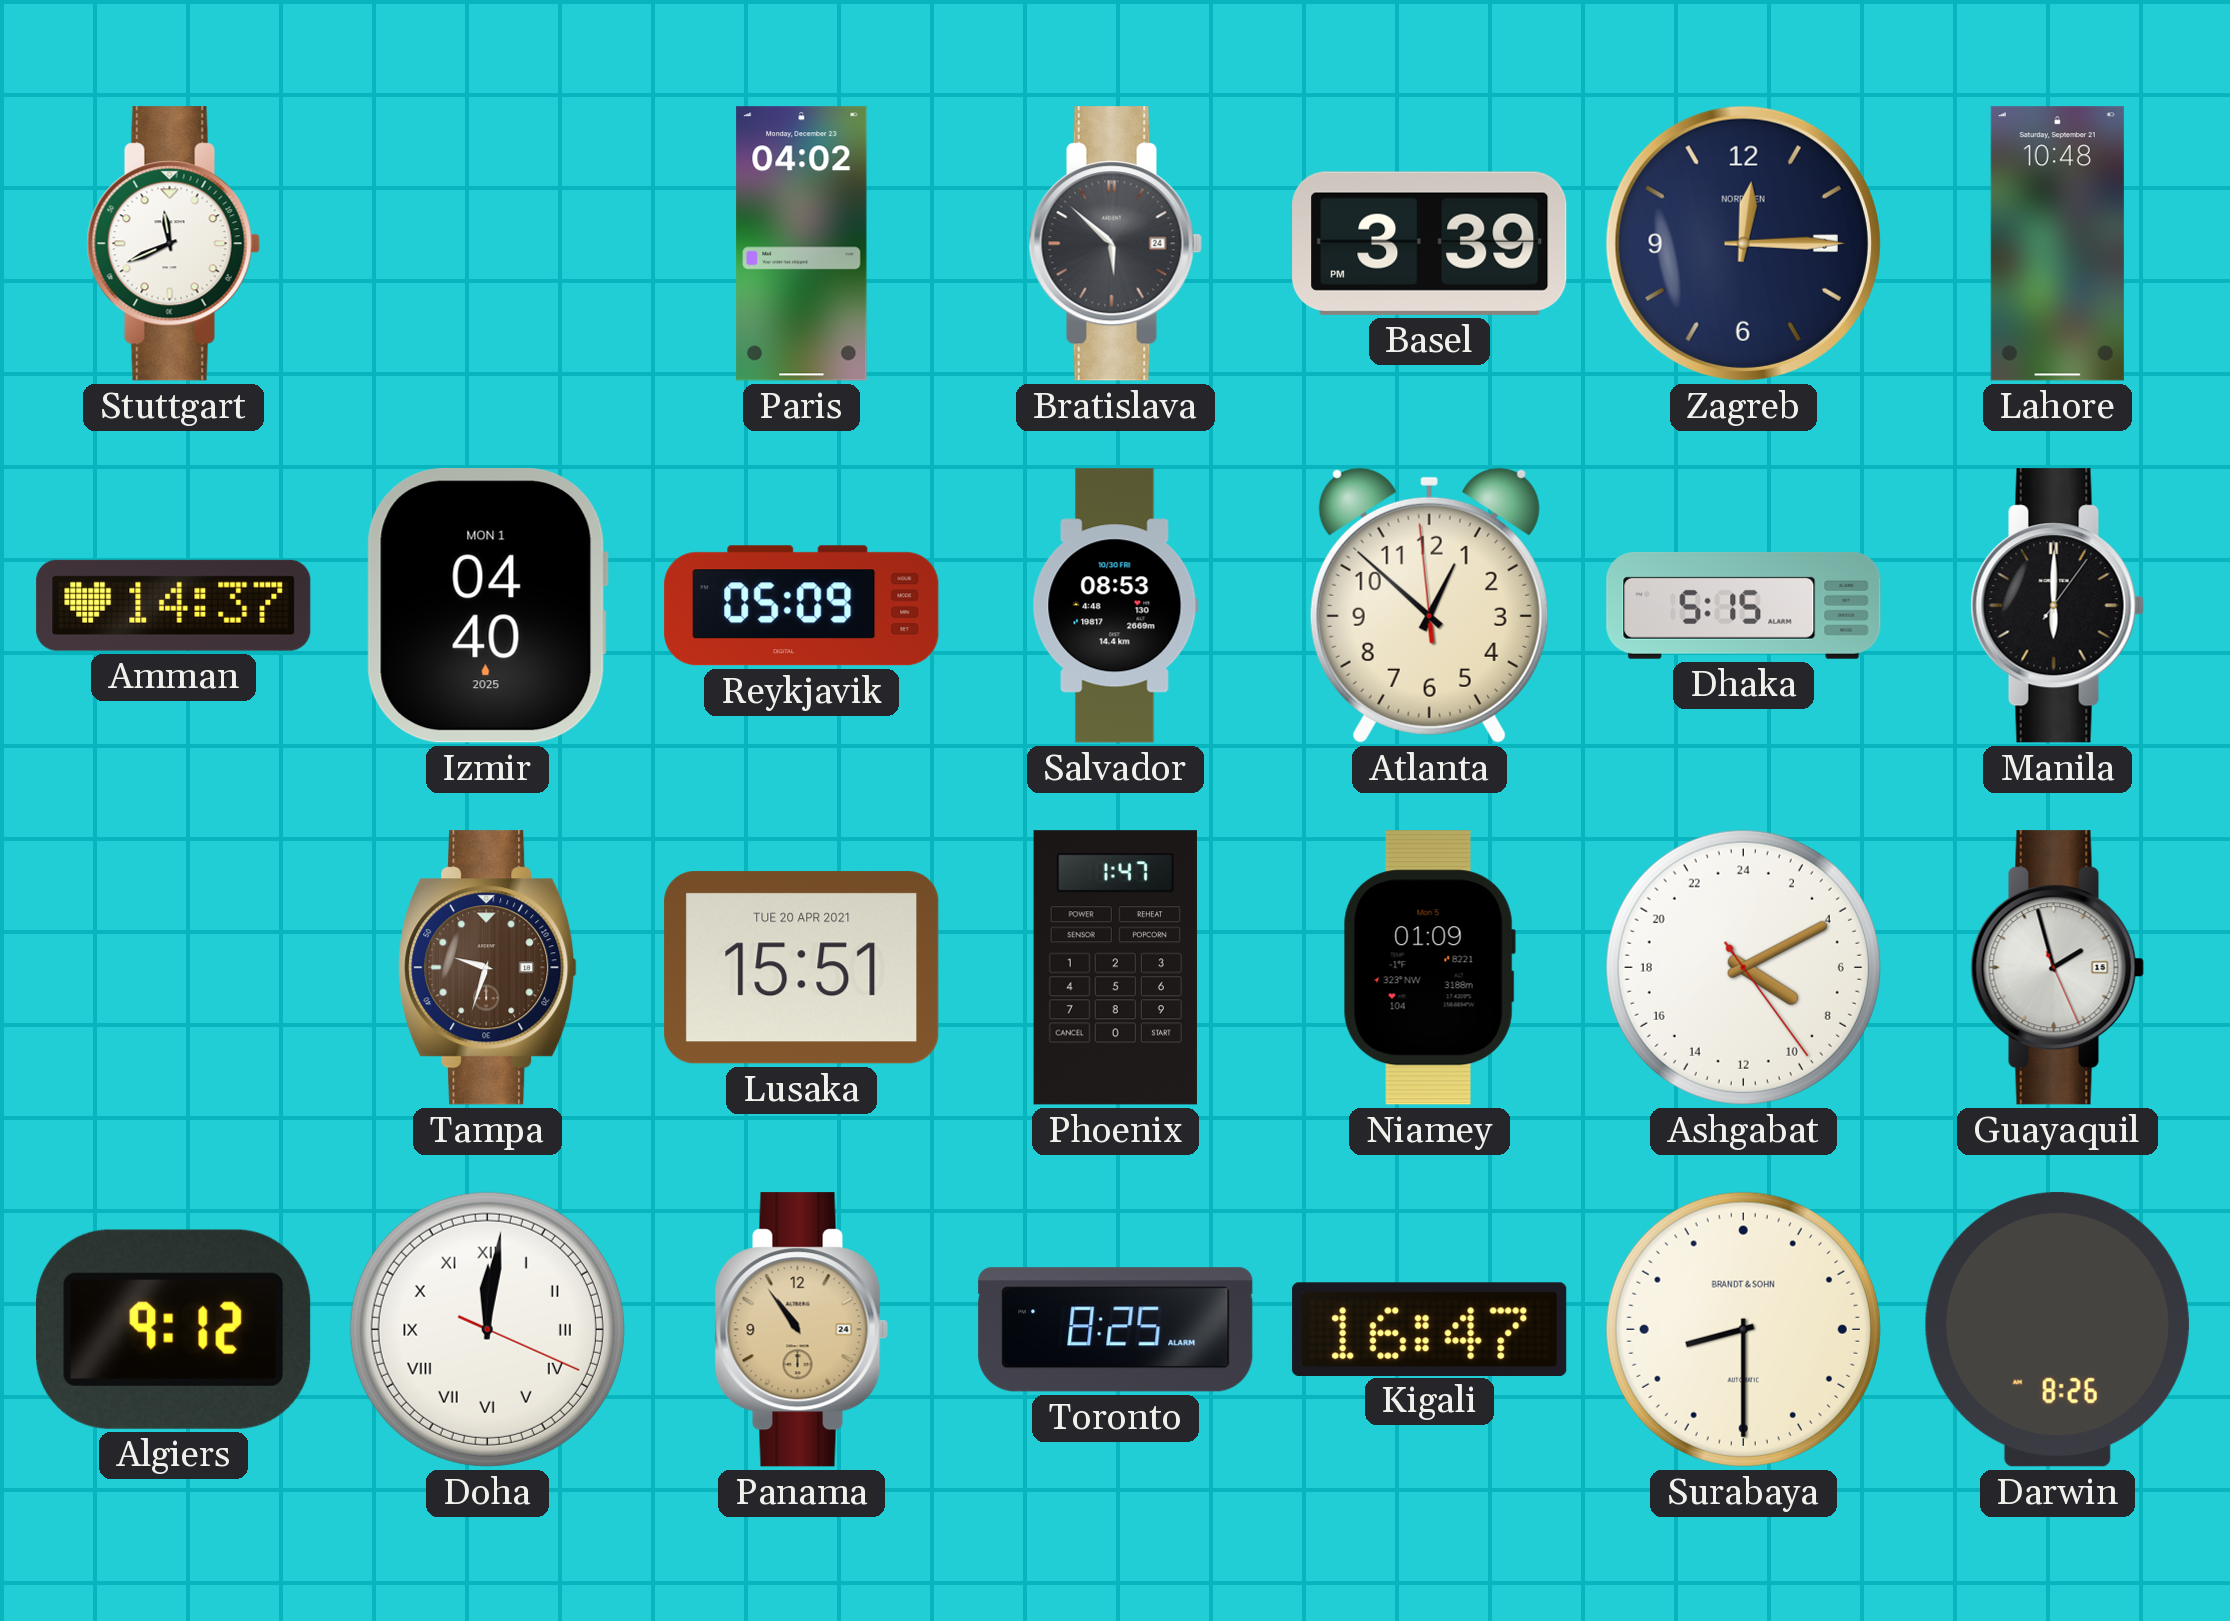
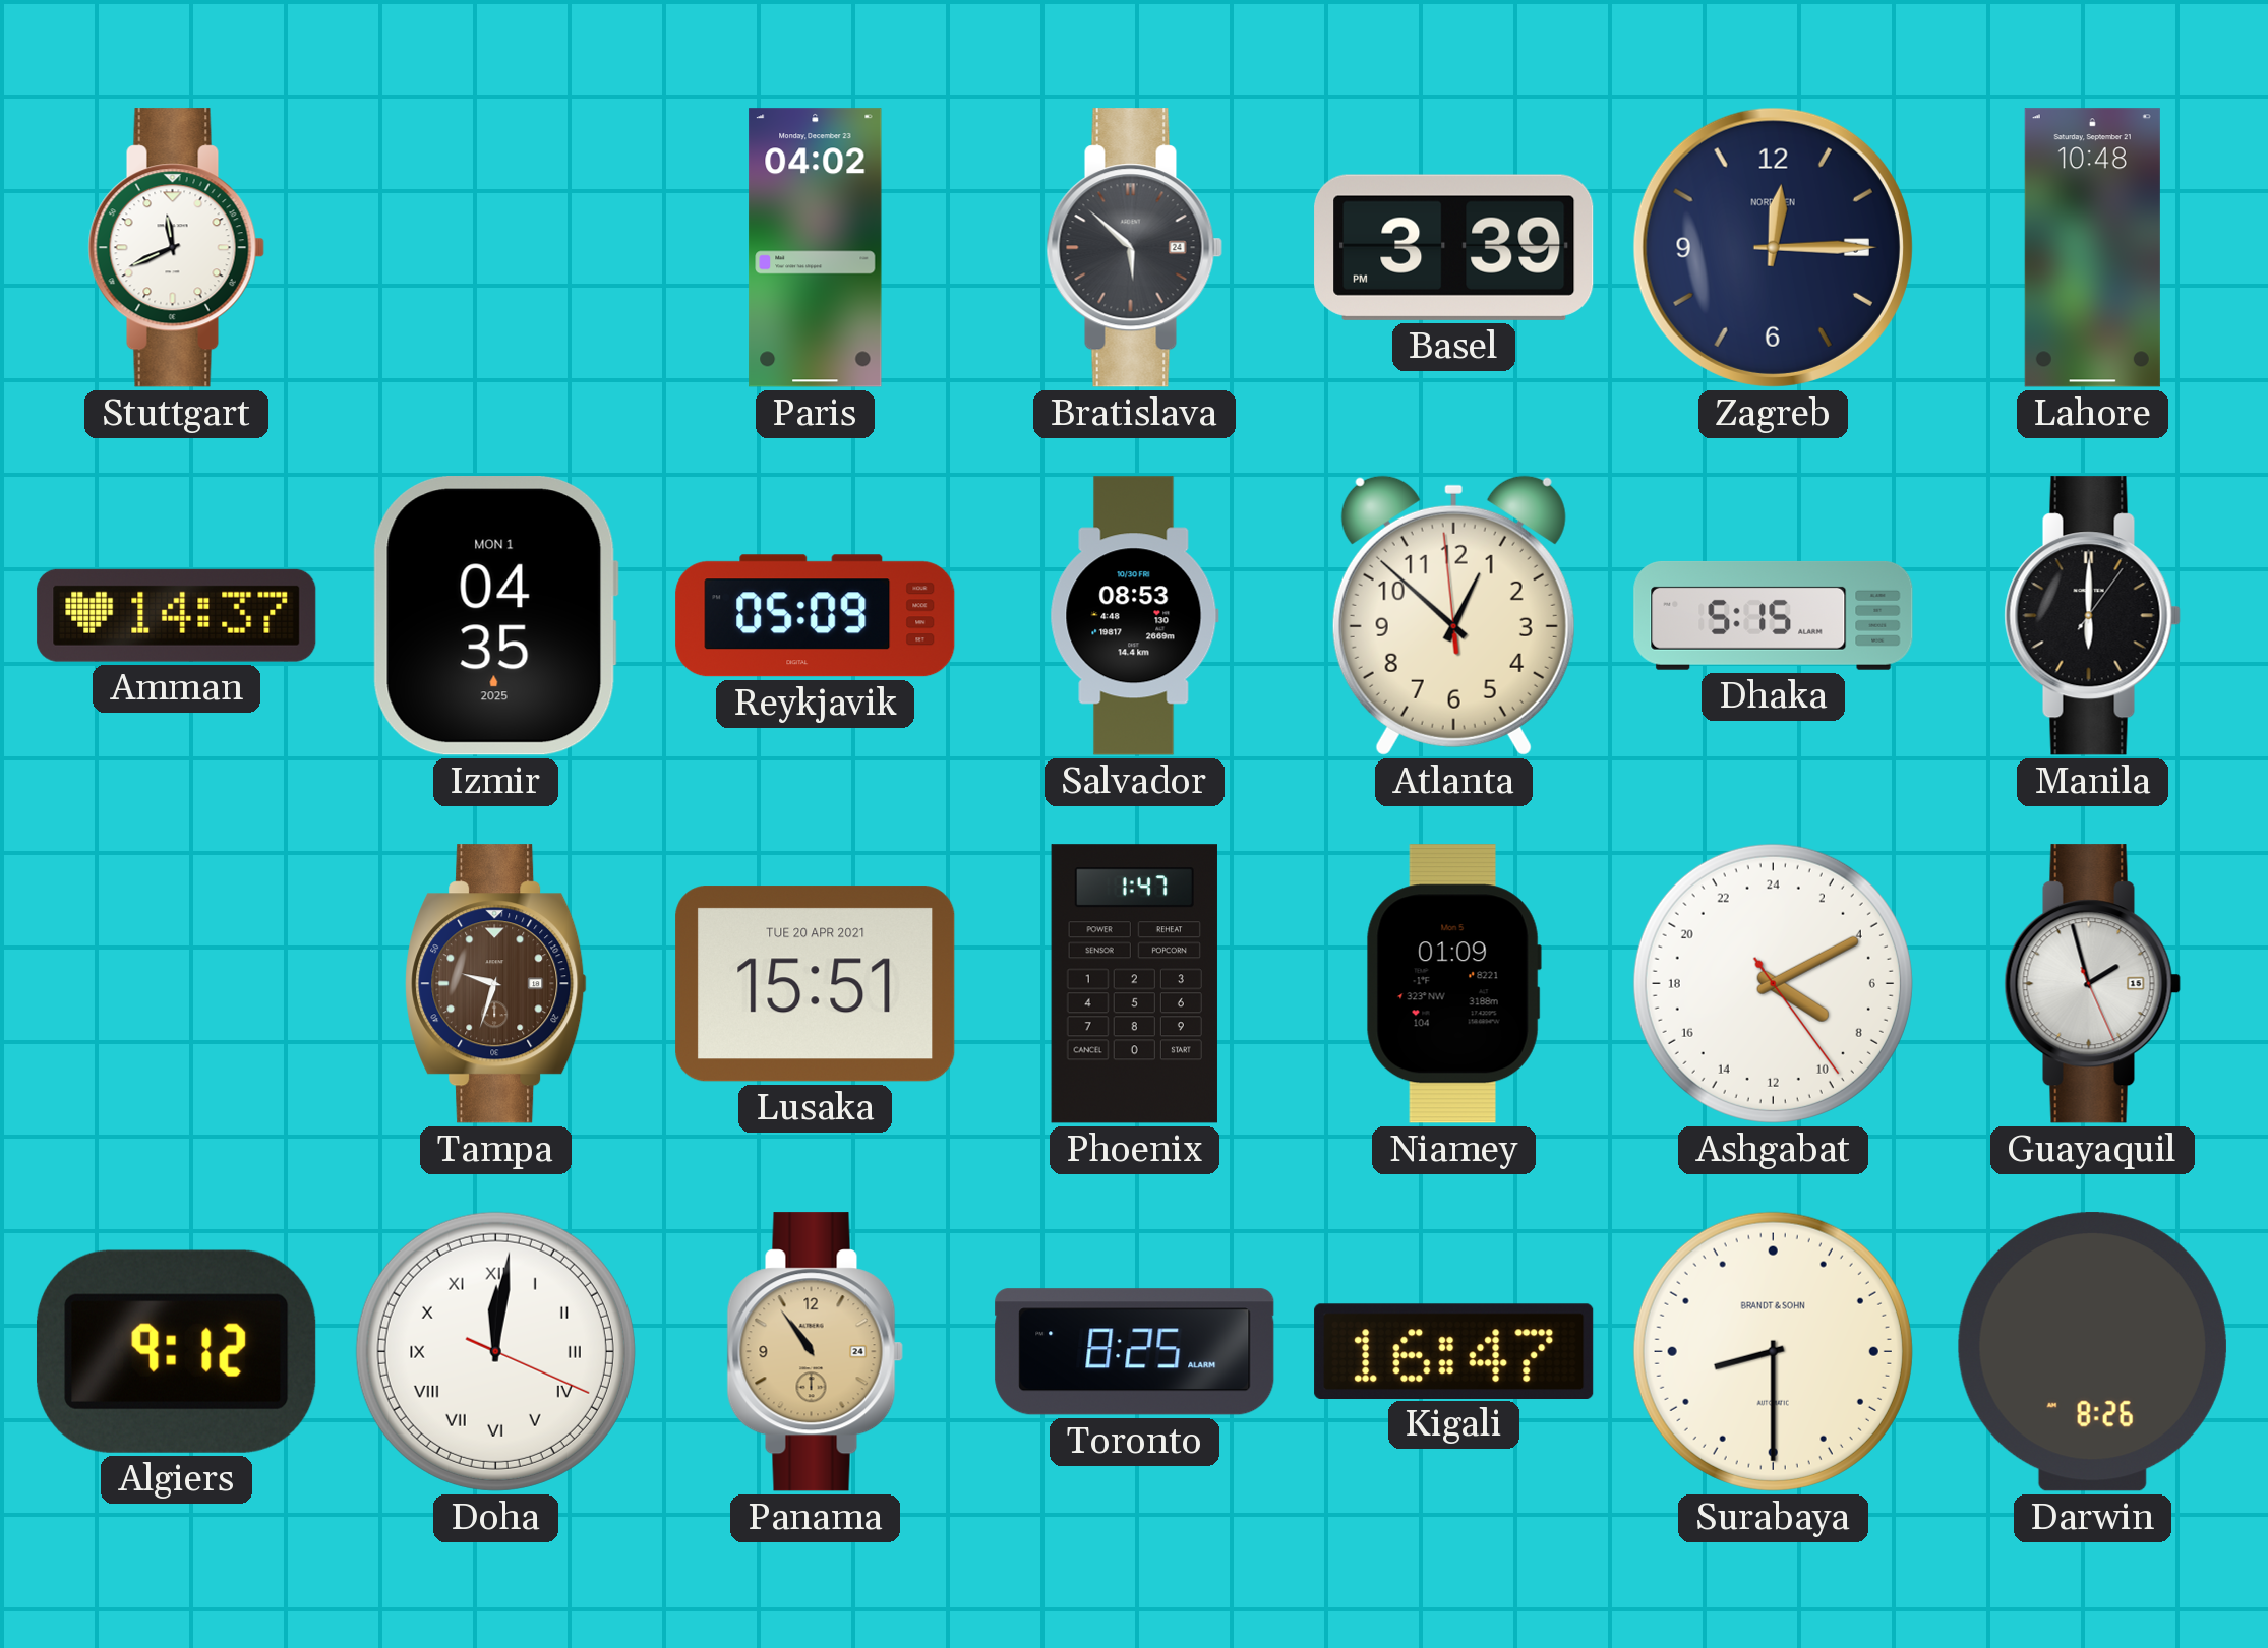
Izmir: 04:40 -> 04:35 (495, 616)
